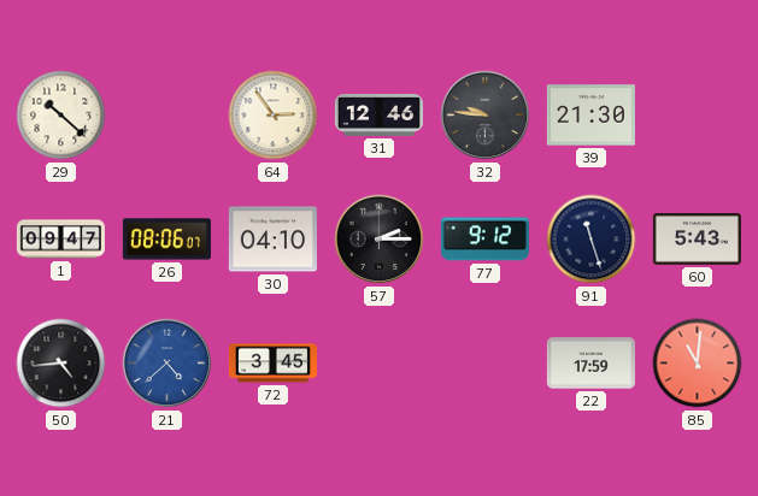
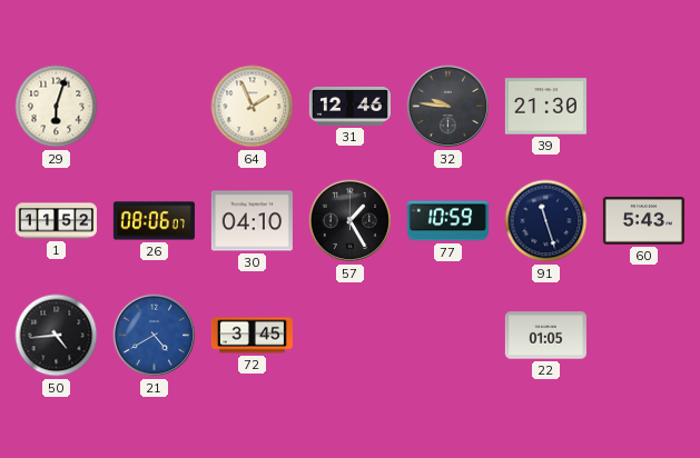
29: 10:22 -> 6:03 (57, 107)
64: 2:54 -> 1:56 (253, 107)
1: 09:47 -> 11:52 (56, 221)
57: 2:15 -> 1:25 (351, 221)
77: 9:12 -> 10:59 (447, 221)
21: 4:38 -> 4:40 (155, 336)
22: 17:59 -> 01:05 (545, 336)
85: 11:01 -> none (698, 364)
